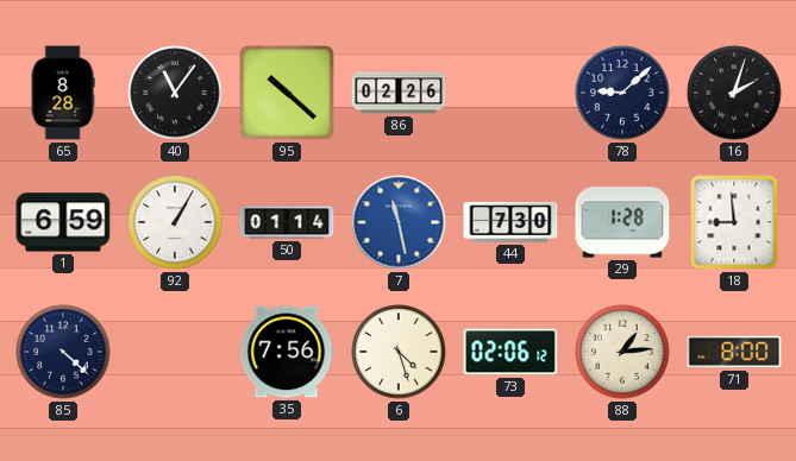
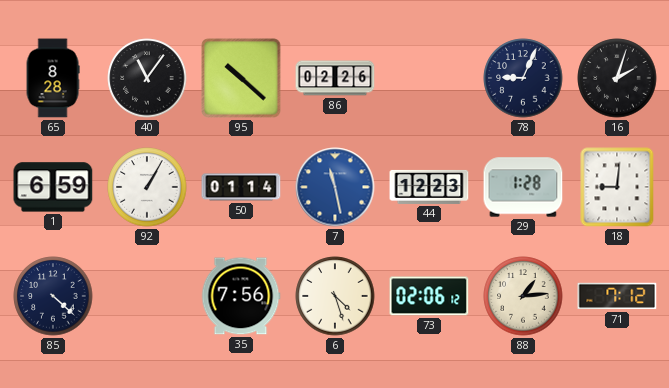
78: 9:08 -> 9:04 (523, 78)
44: 7:30 -> 12:23 (429, 187)
18: 8:59 -> 9:01 (617, 187)
71: 8:00 -> 7:12 (617, 296)
